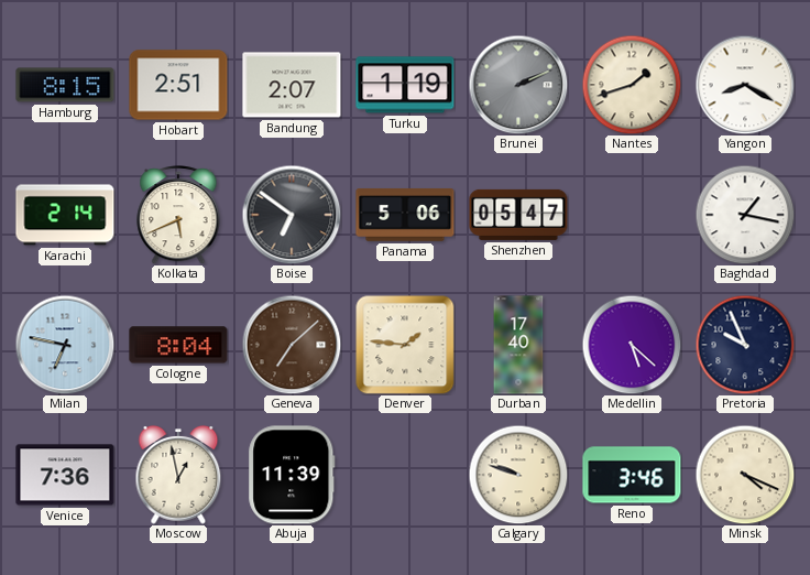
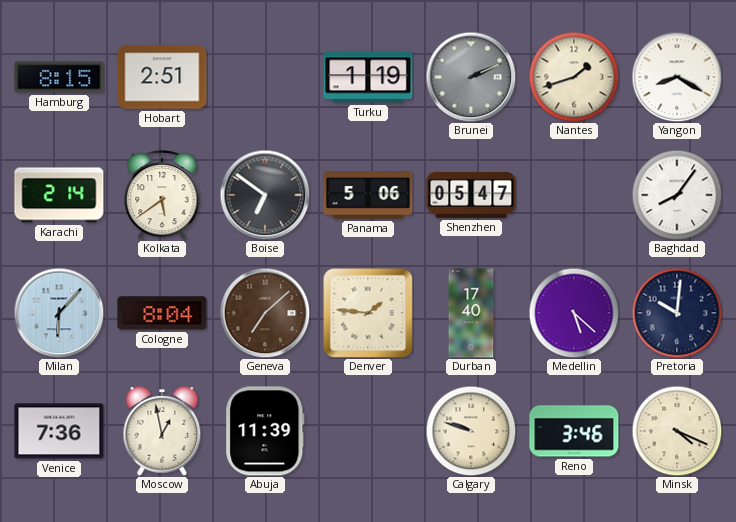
Bandung: 2:07 -> none (292, 85)
Kolkata: 5:41 -> 5:39 (162, 195)
Baghdad: 1:17 -> 8:06 (677, 195)
Milan: 6:47 -> 6:07 (59, 313)
Pretoria: 9:56 -> 10:01 (677, 313)
